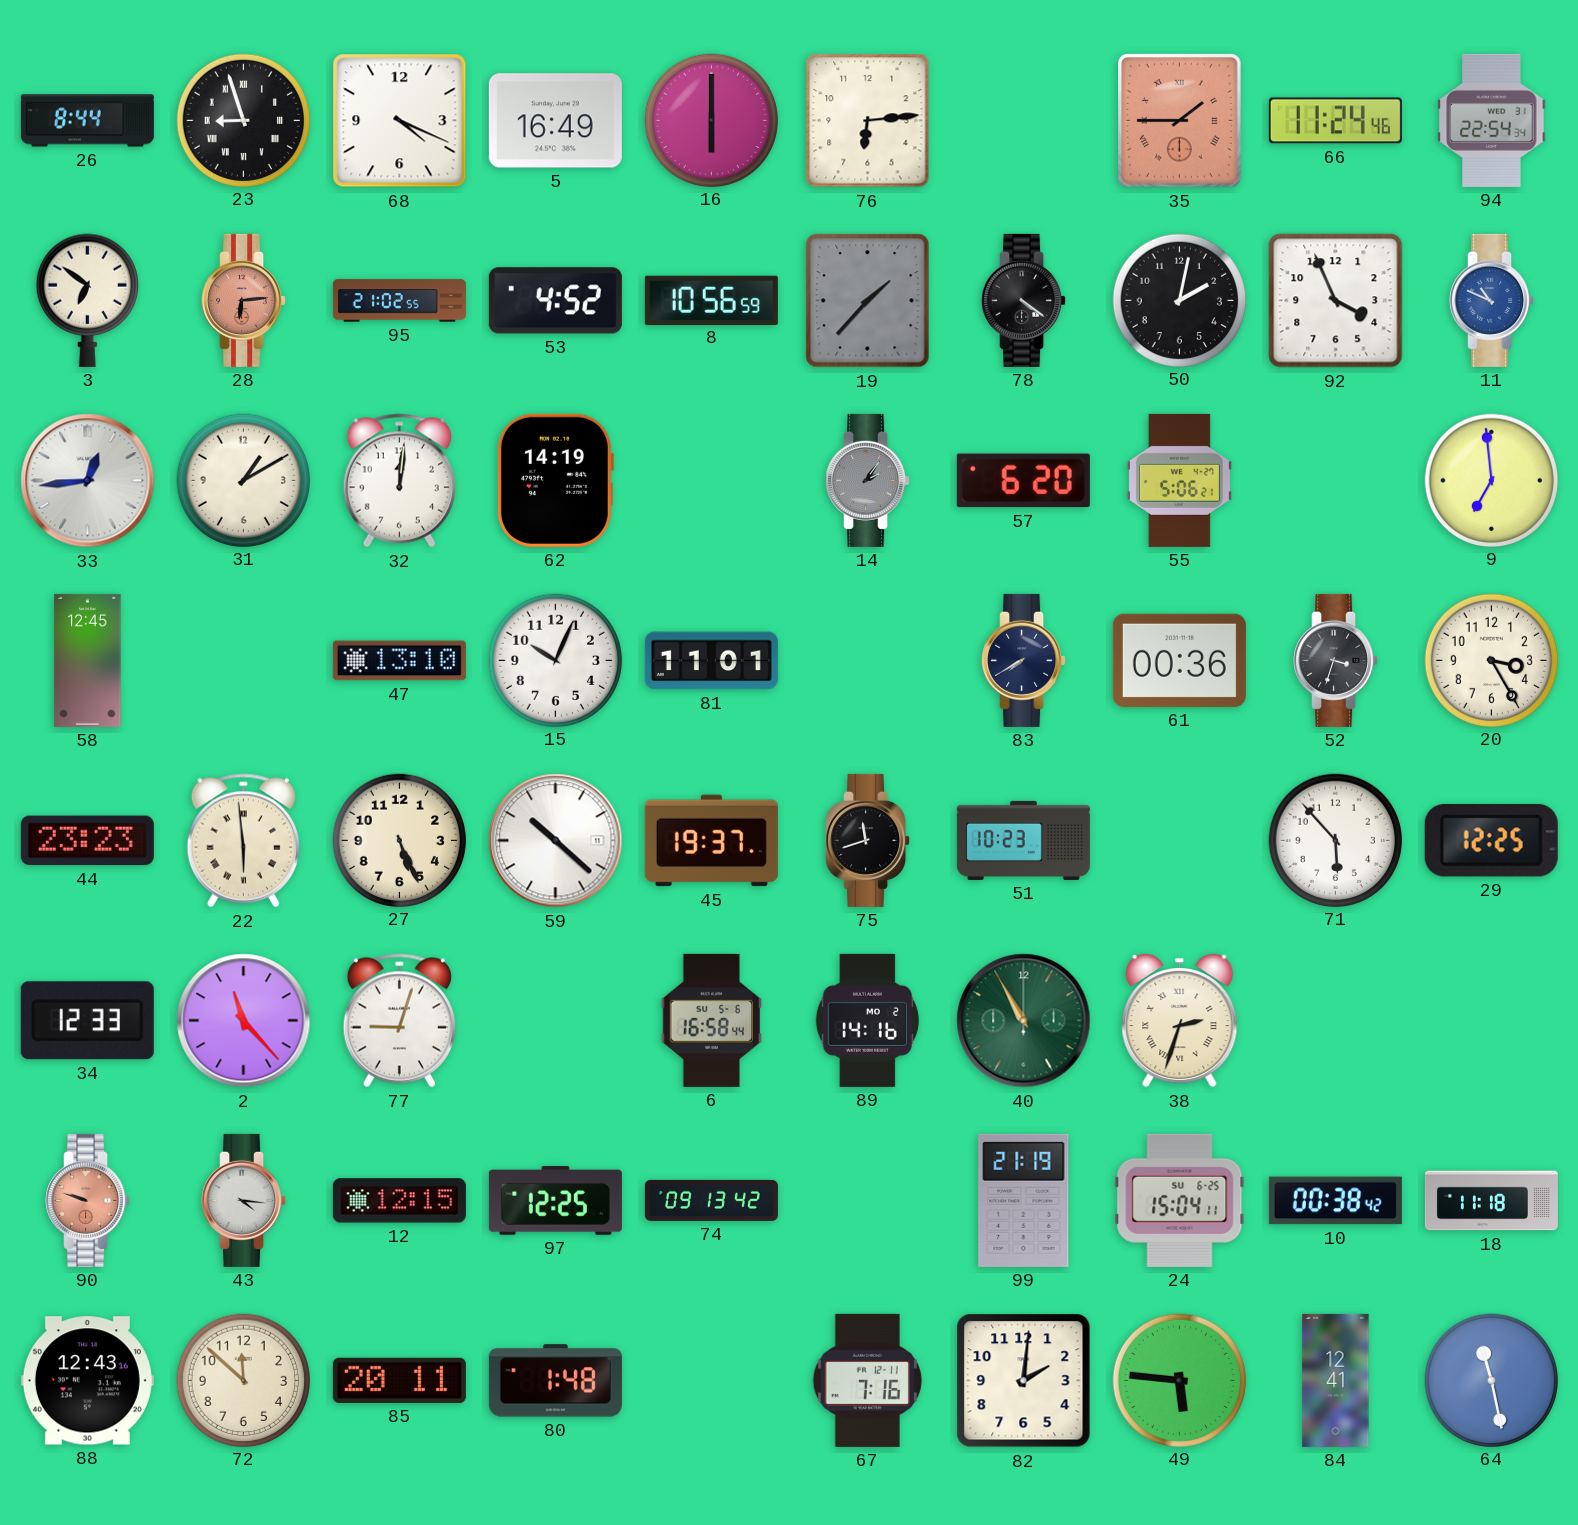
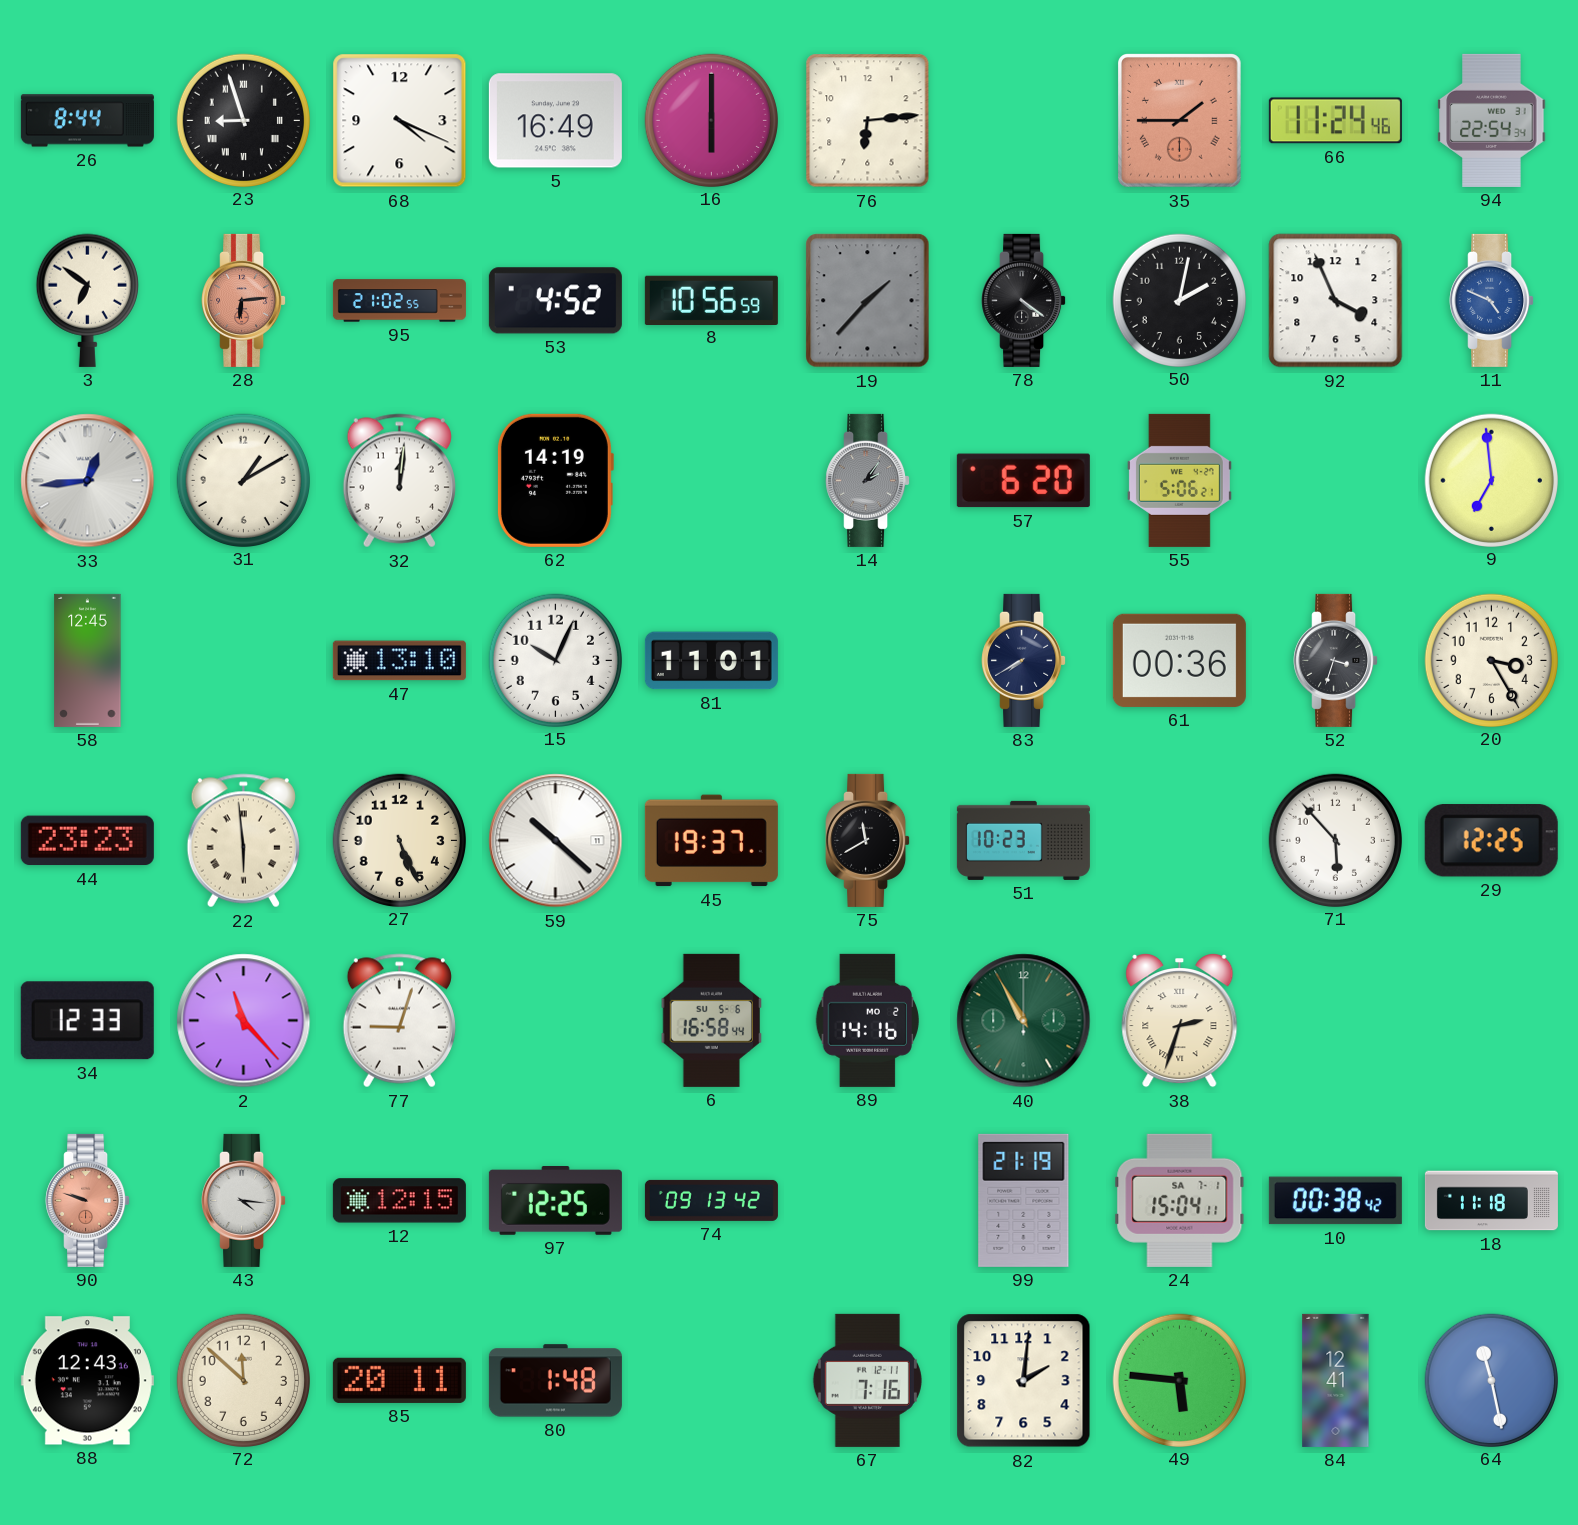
11: 10:49 -> 4:49 (1492, 300)
75: 11:42 -> 11:40 (868, 840)
24 date: SU 6-25 -> SA 7-1 (1180, 1200)
